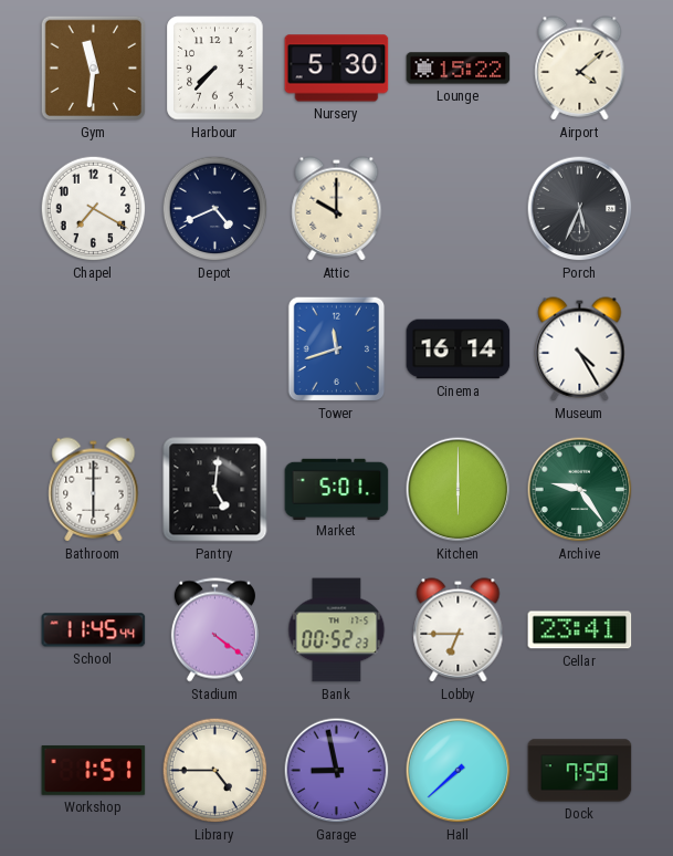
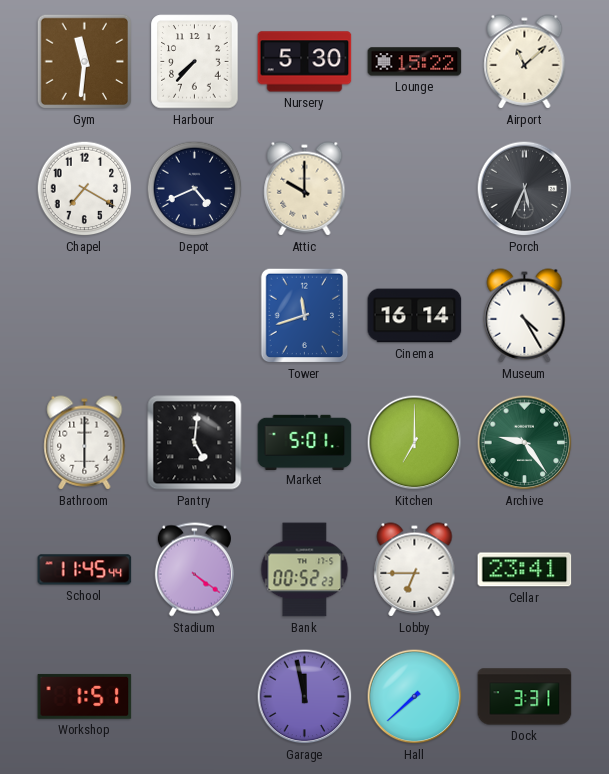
Airport: 4:08 -> 11:08 (525, 62)
Kitchen: 6:00 -> 7:00 (415, 443)
Library: 4:45 -> none (215, 771)
Garage: 8:58 -> 11:58 (305, 697)
Dock: 7:59 -> 3:31 (525, 697)
